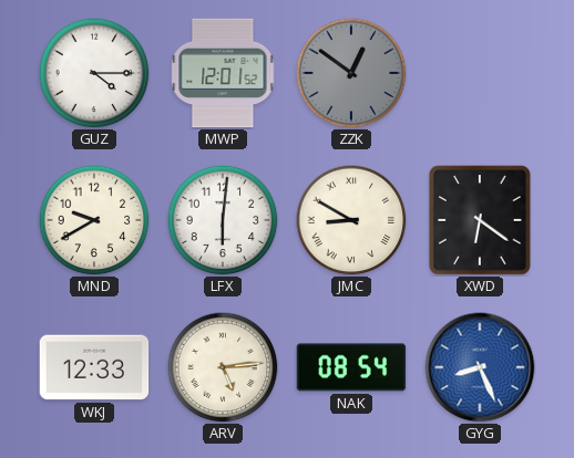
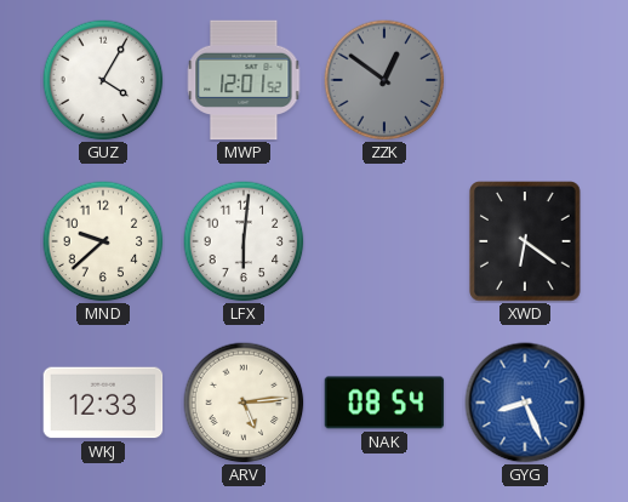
GUZ: 4:15 -> 4:05 (103, 80)
MND: 9:40 -> 9:38 (103, 241)
JMC: 8:50 -> none (351, 220)
